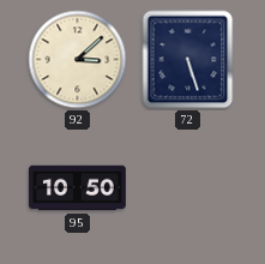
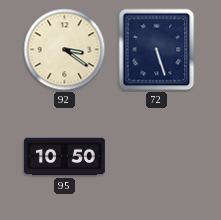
92: 3:08 -> 3:21 (65, 50)
